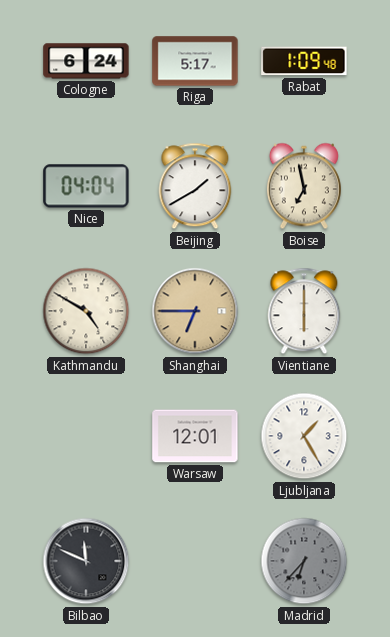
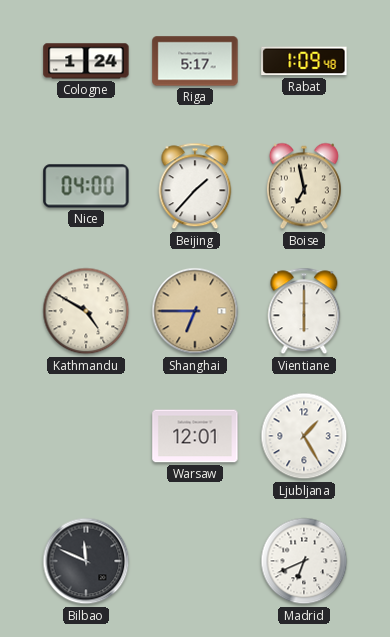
Cologne: 6:24 -> 1:24 (86, 61)
Nice: 04:04 -> 04:00 (86, 186)
Beijing: 1:40 -> 1:37 (195, 186)
Madrid: 6:37 -> 6:41 (304, 561)
Madrid dial: grey -> white (304, 561)
